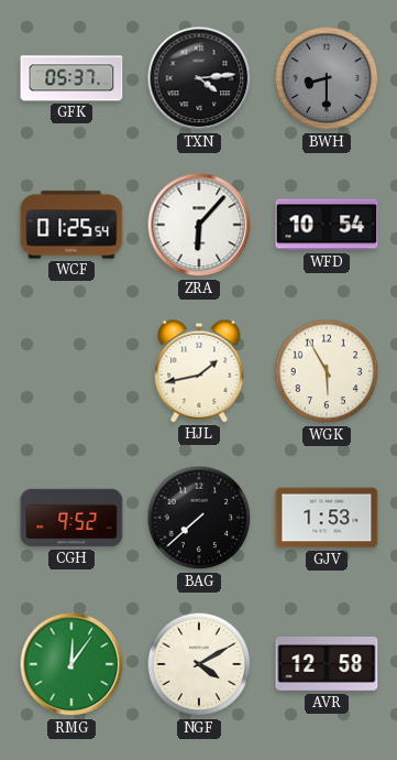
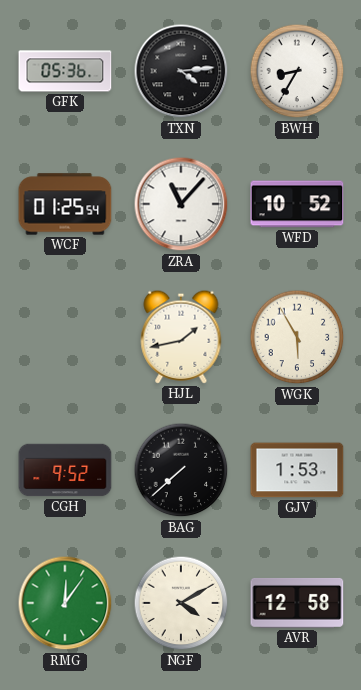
GFK: 05:37 -> 05:36 (65, 71)
BWH: 8:30 -> 8:35 (297, 71)
BWH dial: grey -> white (297, 71)
ZRA: 6:07 -> 11:07 (181, 204)
WFD: 10:54 -> 10:52 (297, 204)
